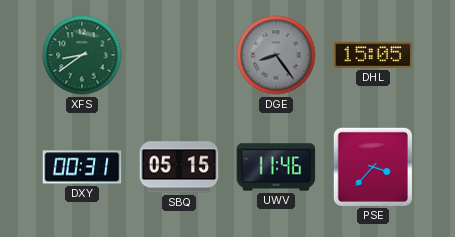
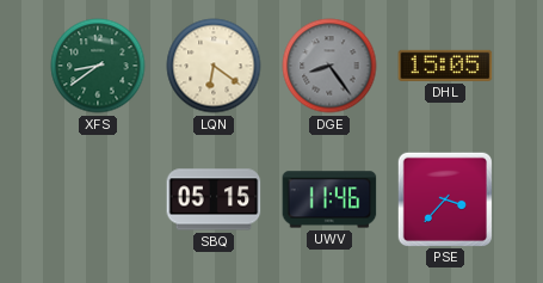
LQN: none -> 6:21 (214, 66)
DXY: 00:31 -> none (82, 167)
